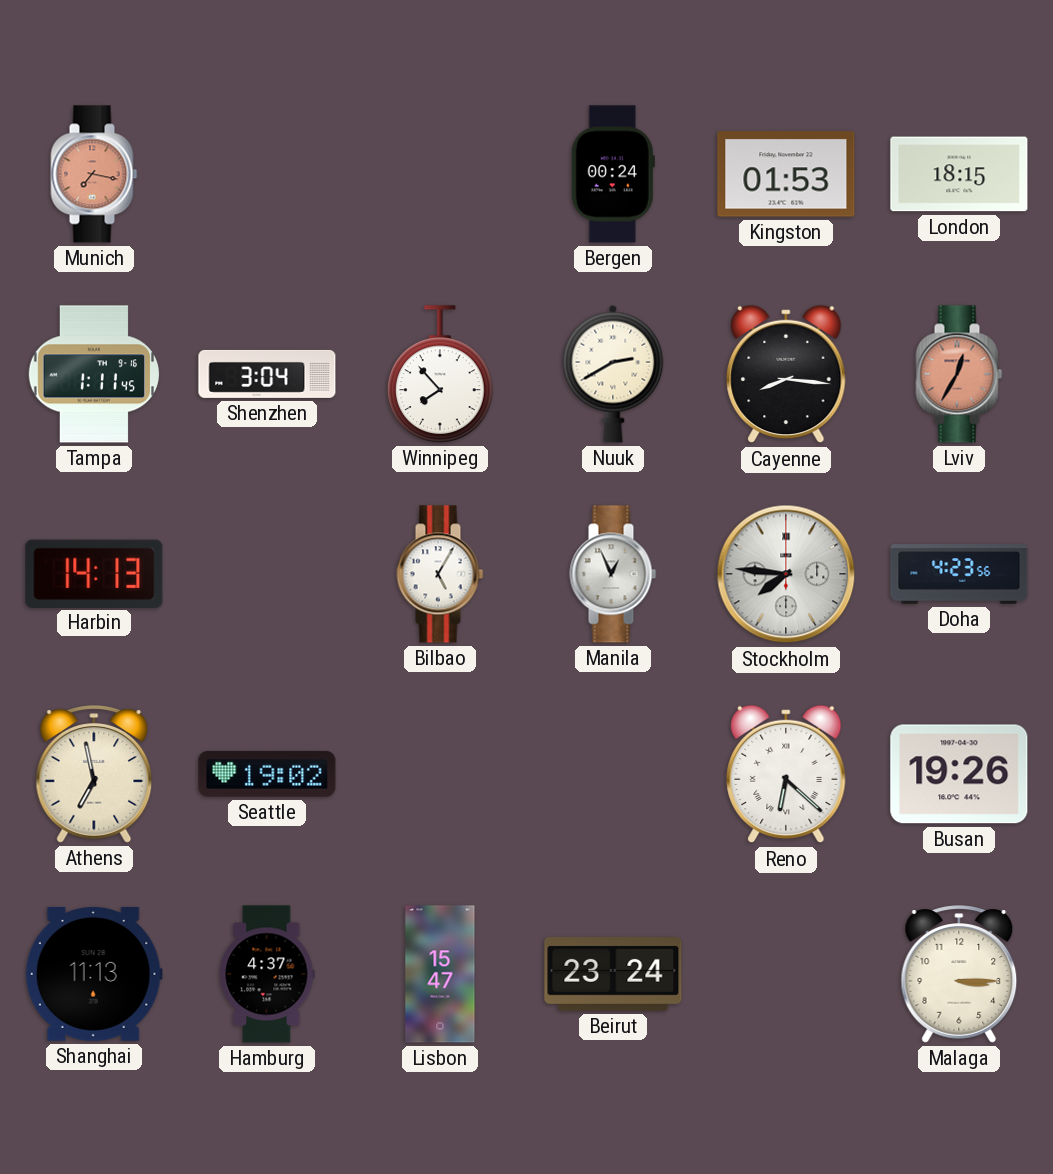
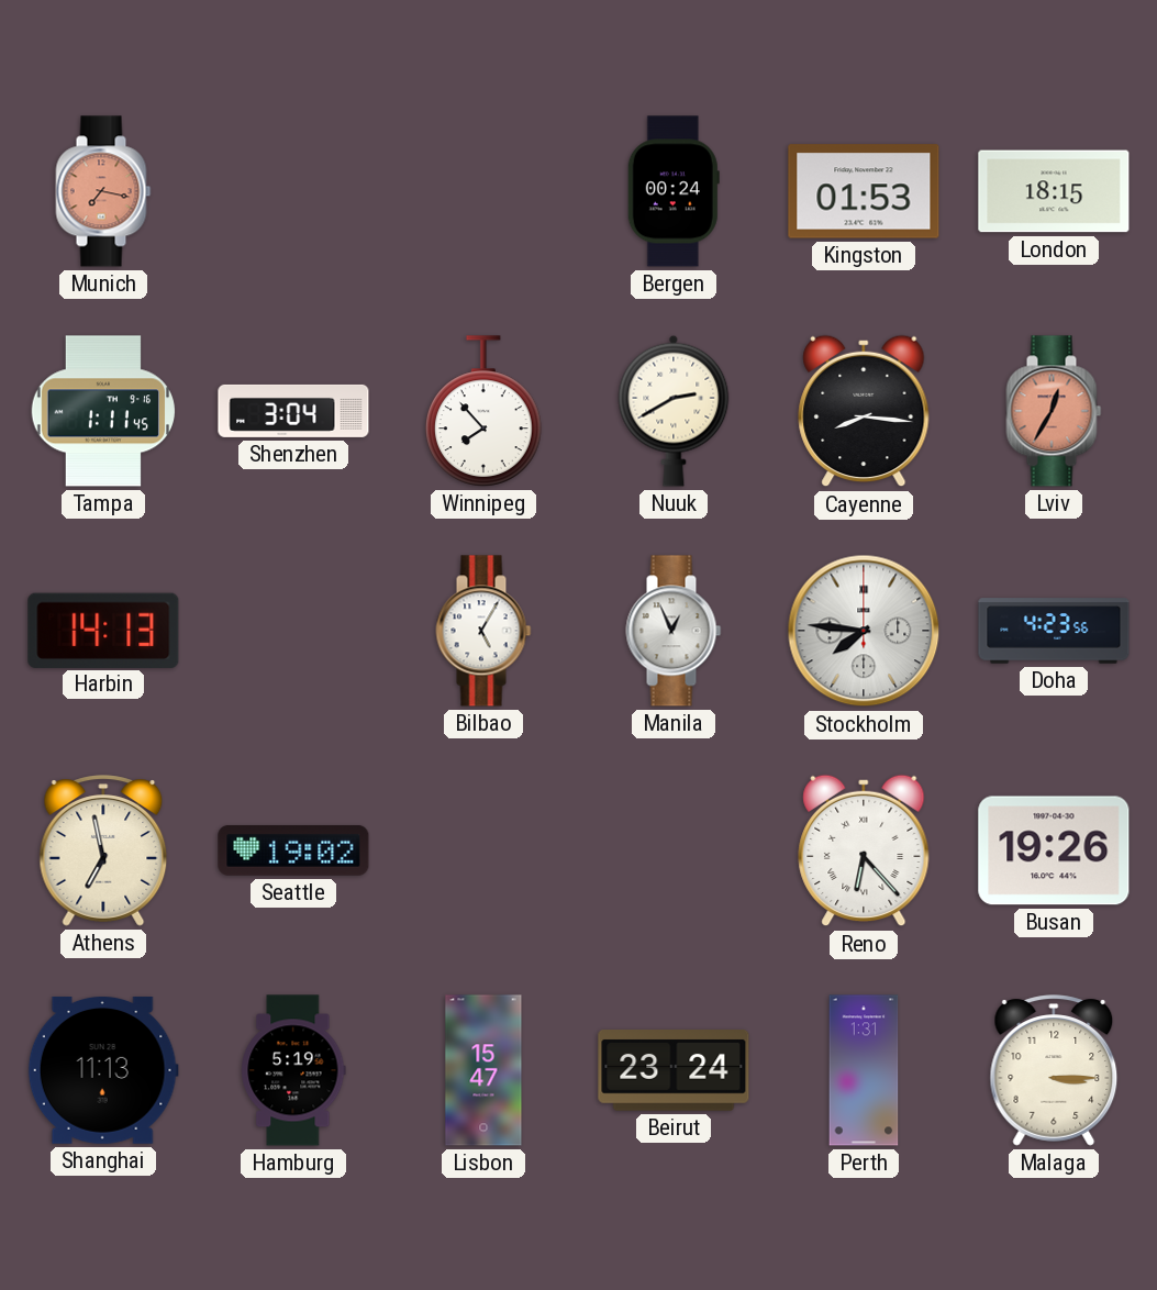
Reno: 6:22 -> 6:23 (864, 850)
Hamburg: 4:37 -> 5:19 (293, 1070)
Perth: none -> 1:31 (864, 1070)
